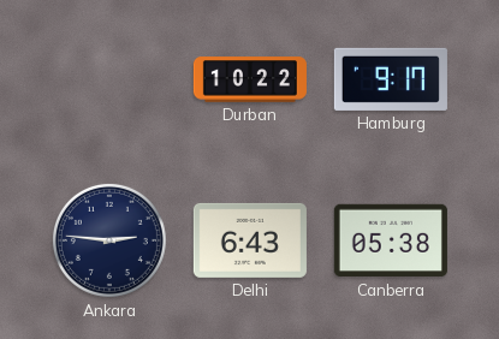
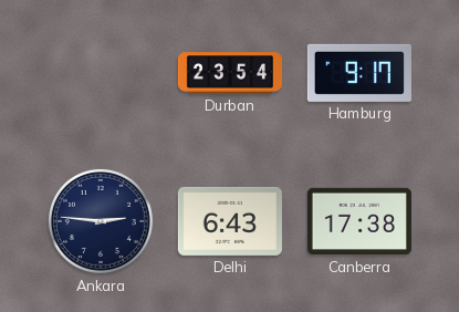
Durban: 10:22 -> 23:54 (230, 73)
Canberra: 05:38 -> 17:38 (359, 221)
